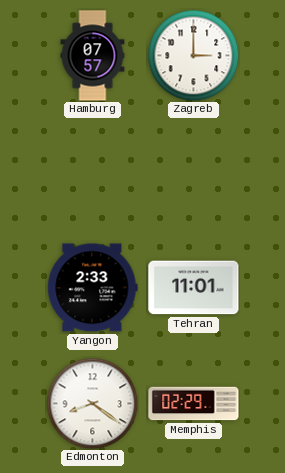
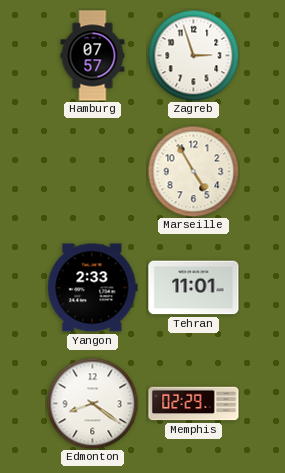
Zagreb: 3:00 -> 2:57 (193, 55)
Marseille: none -> 4:55 (193, 171)
